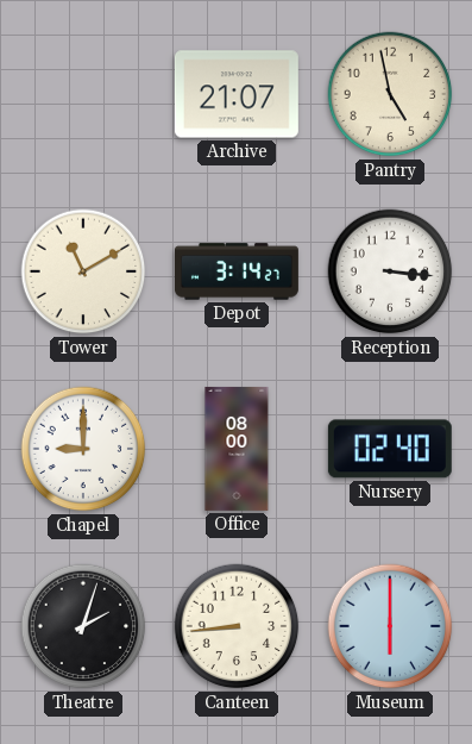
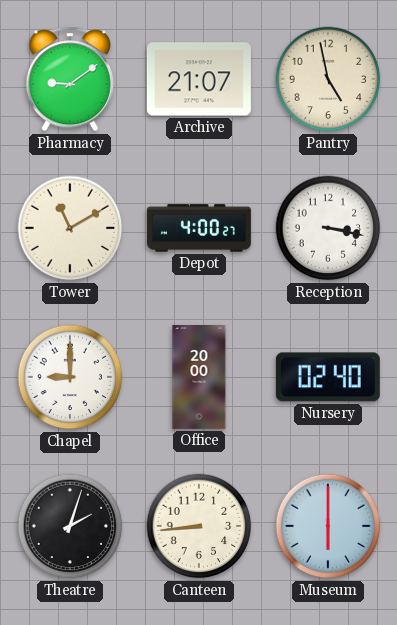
Pharmacy: none -> 9:09 (70, 79)
Depot: 3:14 -> 4:00 (199, 228)
Reception: 3:16 -> 3:17 (328, 228)
Office: 08:00 -> 20:00 (199, 377)
